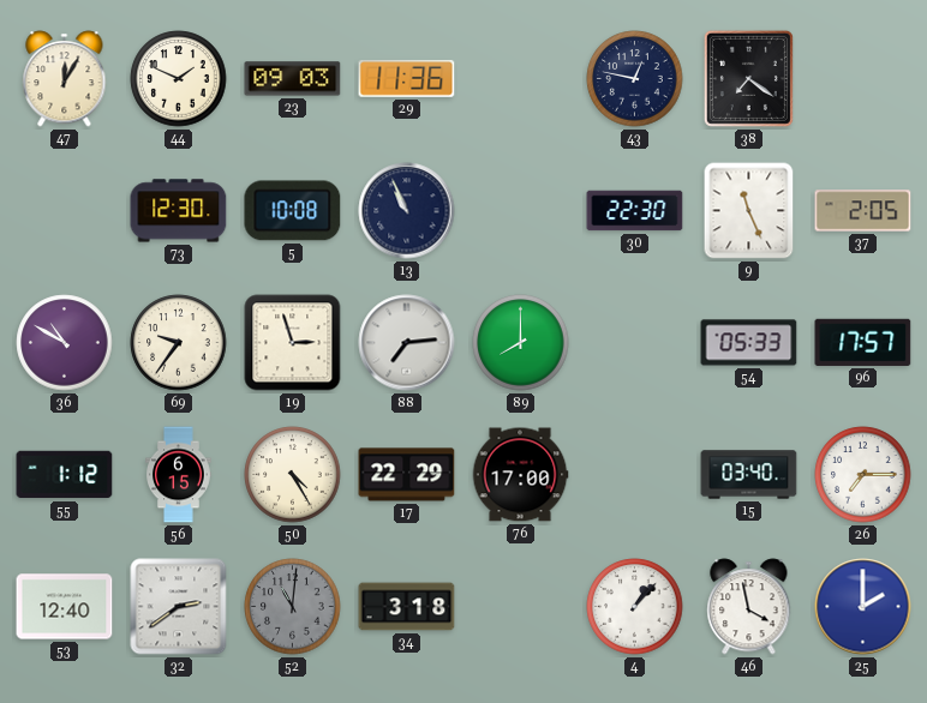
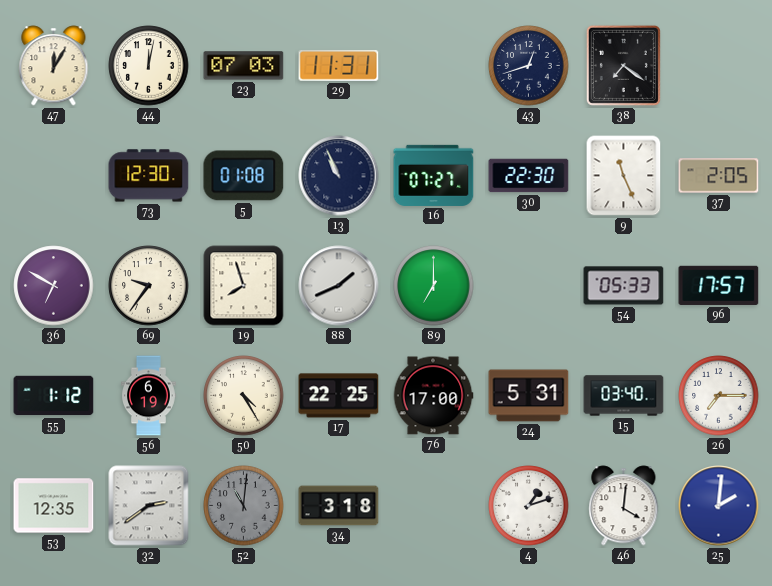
44: 1:49 -> 12:02 (149, 66)
23: 09:03 -> 07:03 (244, 66)
29: 11:36 -> 11:31 (339, 65)
43: 12:47 -> 12:42 (529, 66)
5: 10:08 -> 01:08 (244, 176)
16: none -> 07:27 (434, 175)
36: 10:50 -> 6:50 (54, 286)
19: 2:57 -> 7:57 (244, 286)
88: 7:14 -> 1:41 (339, 286)
89: 8:00 -> 7:00 (434, 286)
56: 6:15 -> 6:19 (149, 396)
17: 22:29 -> 22:25 (339, 396)
24: none -> 5:31 (529, 396)
53: 12:40 -> 12:35 (54, 506)
4: 1:07 -> 1:12 (529, 506)
46: 3:58 -> 4:01 (624, 506)
25: 2:00 -> 2:01 (719, 506)
